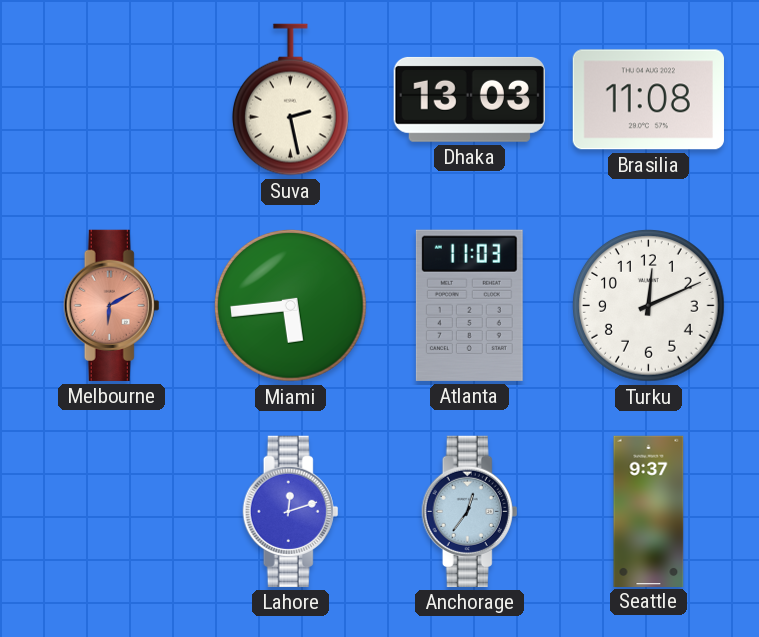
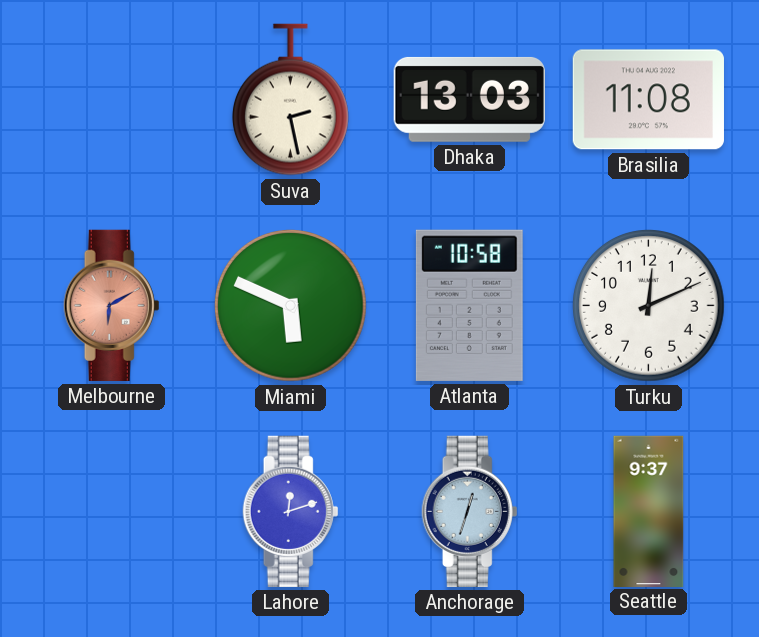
Miami: 5:44 -> 5:49 (291, 306)
Atlanta: 11:03 -> 10:58 (469, 305)
Anchorage: 12:36 -> 12:33 (470, 511)
